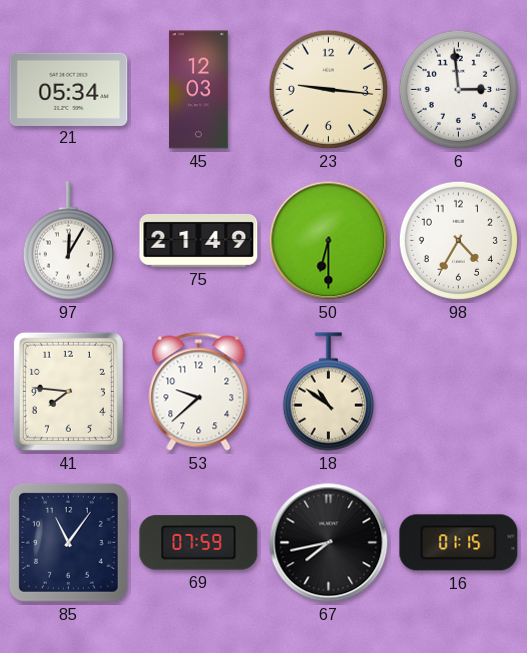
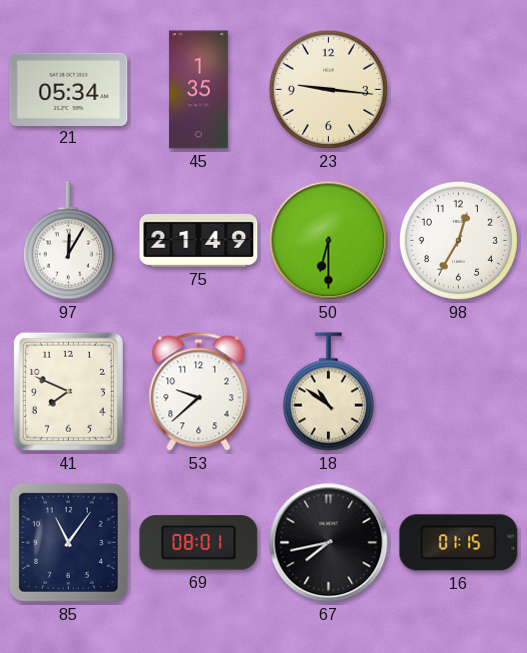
45: 12:03 -> 1:35 (199, 90)
6: 2:59 -> none (458, 89)
98: 4:35 -> 12:35 (458, 240)
41: 7:46 -> 7:49 (68, 391)
69: 07:59 -> 08:01 (199, 543)
